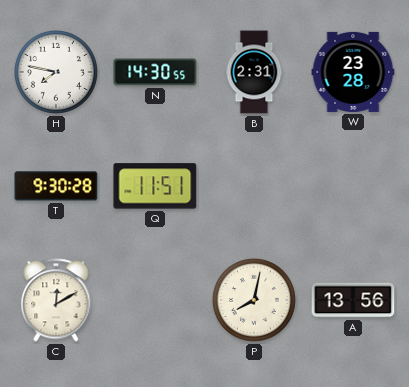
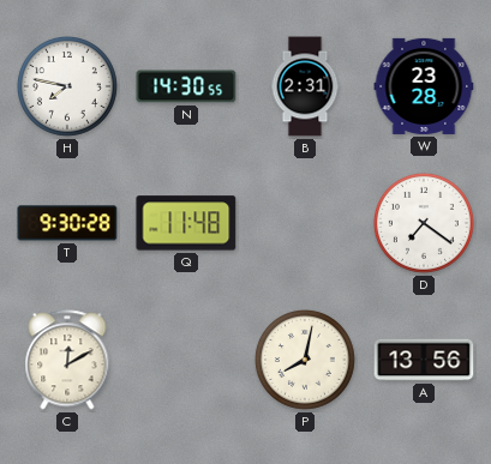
Q: 11:51 -> 11:48 (186, 223)
D: none -> 7:21 (424, 223)
